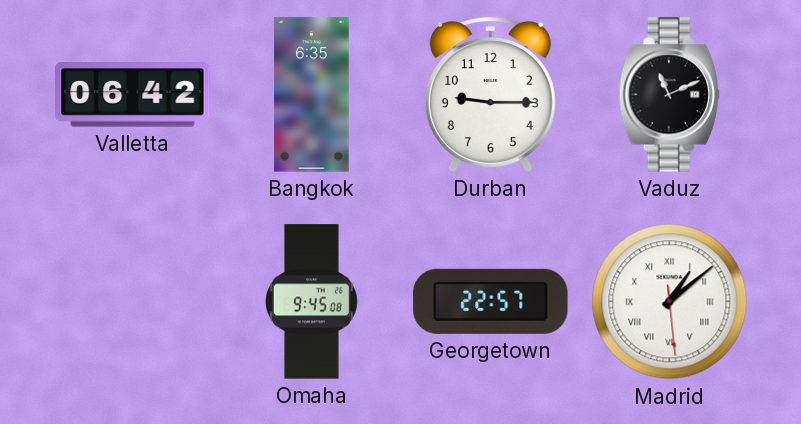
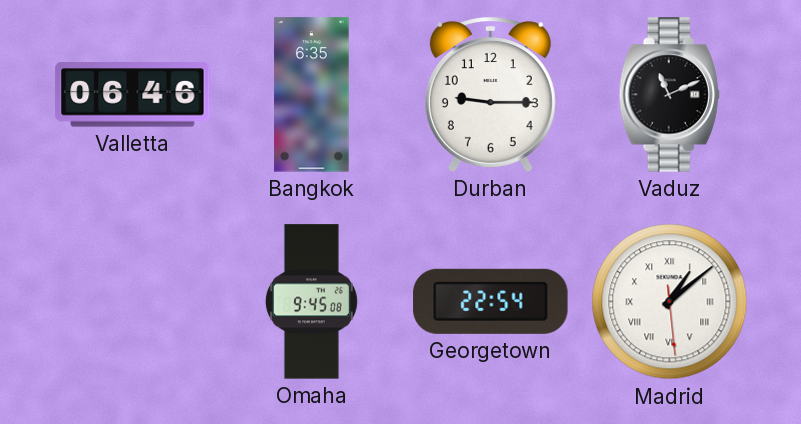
Valletta: 06:42 -> 06:46 (133, 95)
Georgetown: 22:57 -> 22:54 (491, 301)
